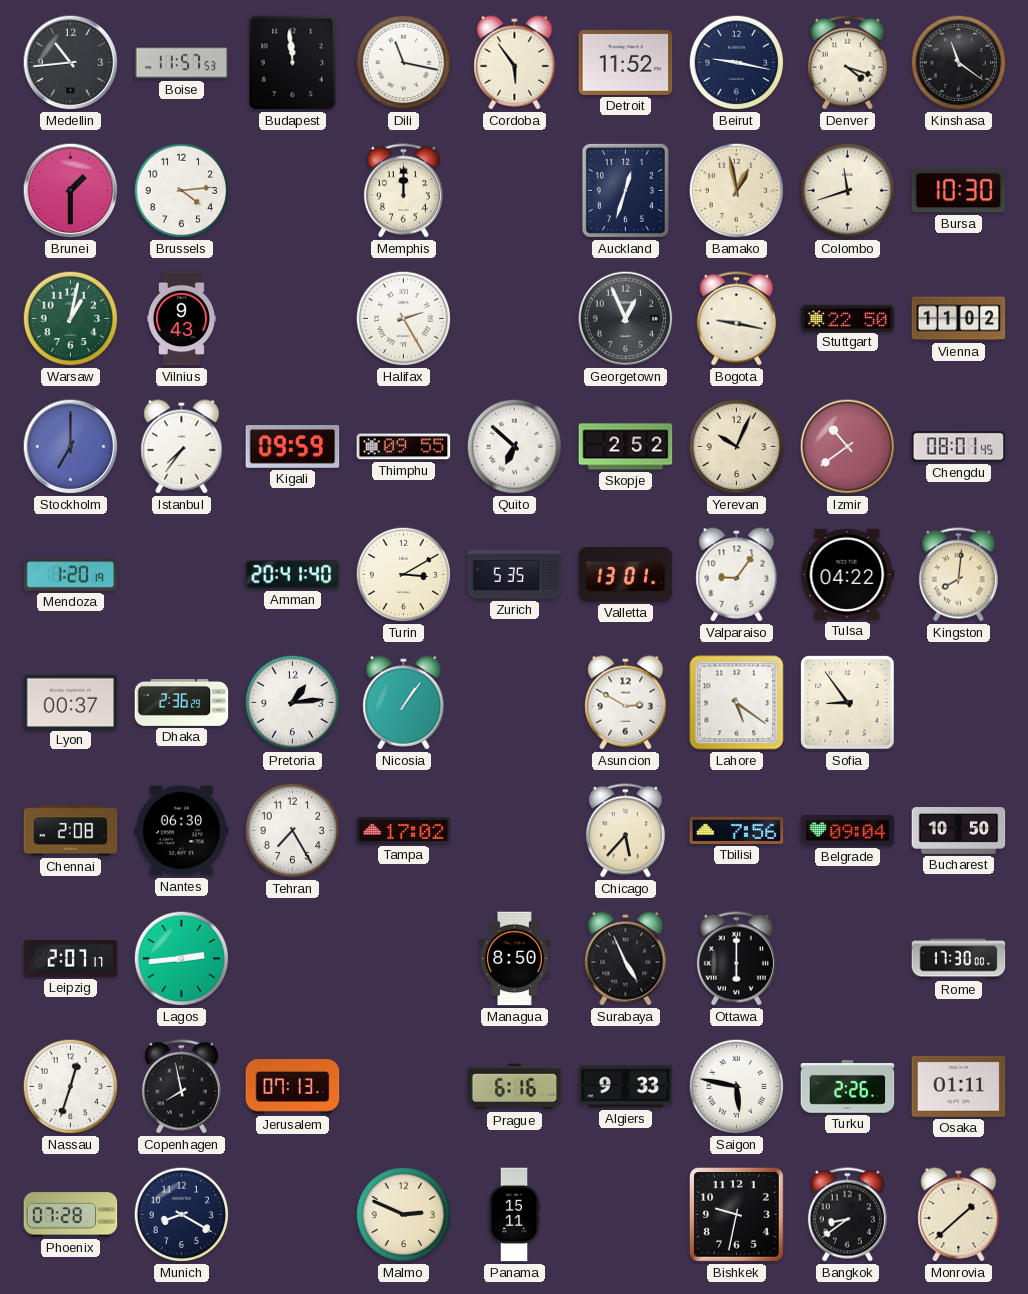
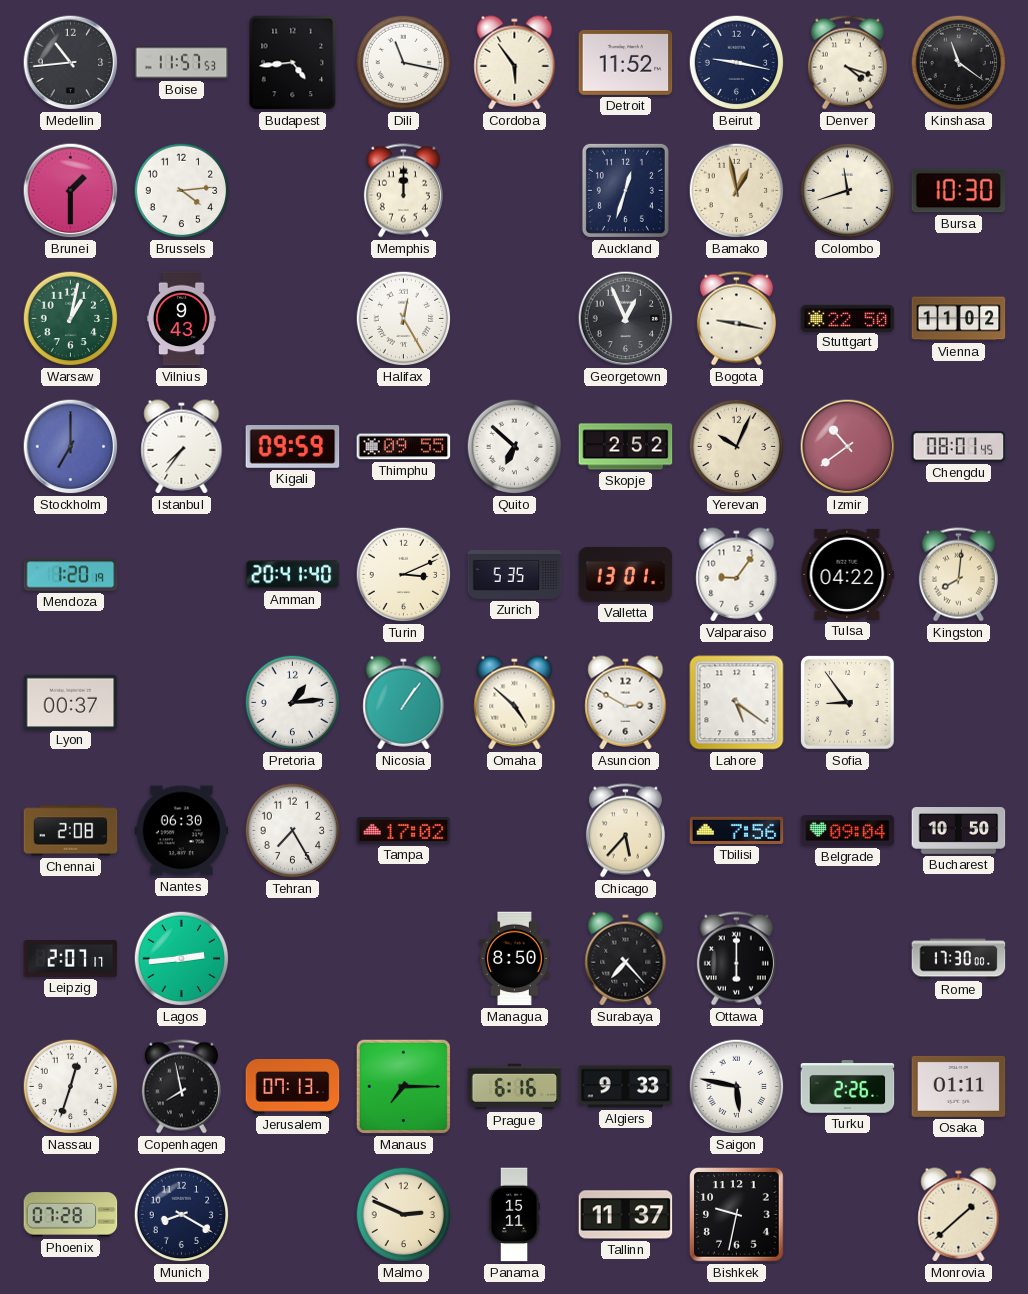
Budapest: 11:59 -> 4:44 (293, 63)
Halifax: 2:25 -> 12:25 (404, 319)
Turin: 3:10 -> 3:11 (404, 575)
Dhaka: 2:36 -> none (182, 702)
Omaha: none -> 4:52 (515, 703)
Surabaya: 4:56 -> 7:23 (626, 959)
Manaus: none -> 7:15 (403, 1086)
Tallinn: none -> 11:37 (626, 1215)
Bangkok: 8:39 -> none (847, 1215)
